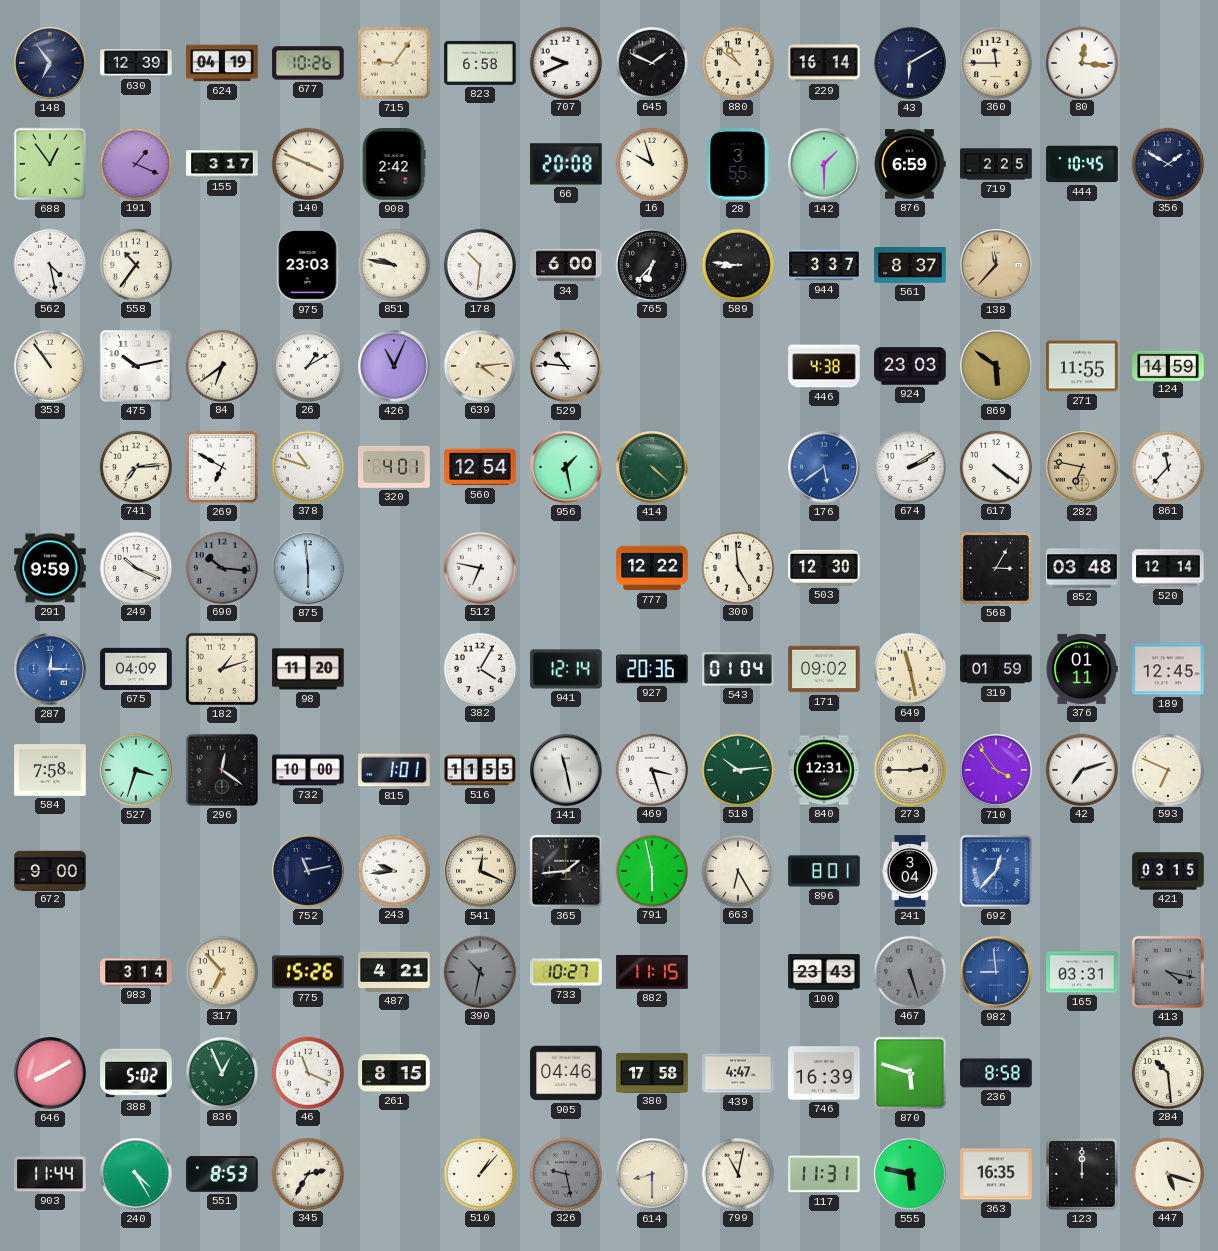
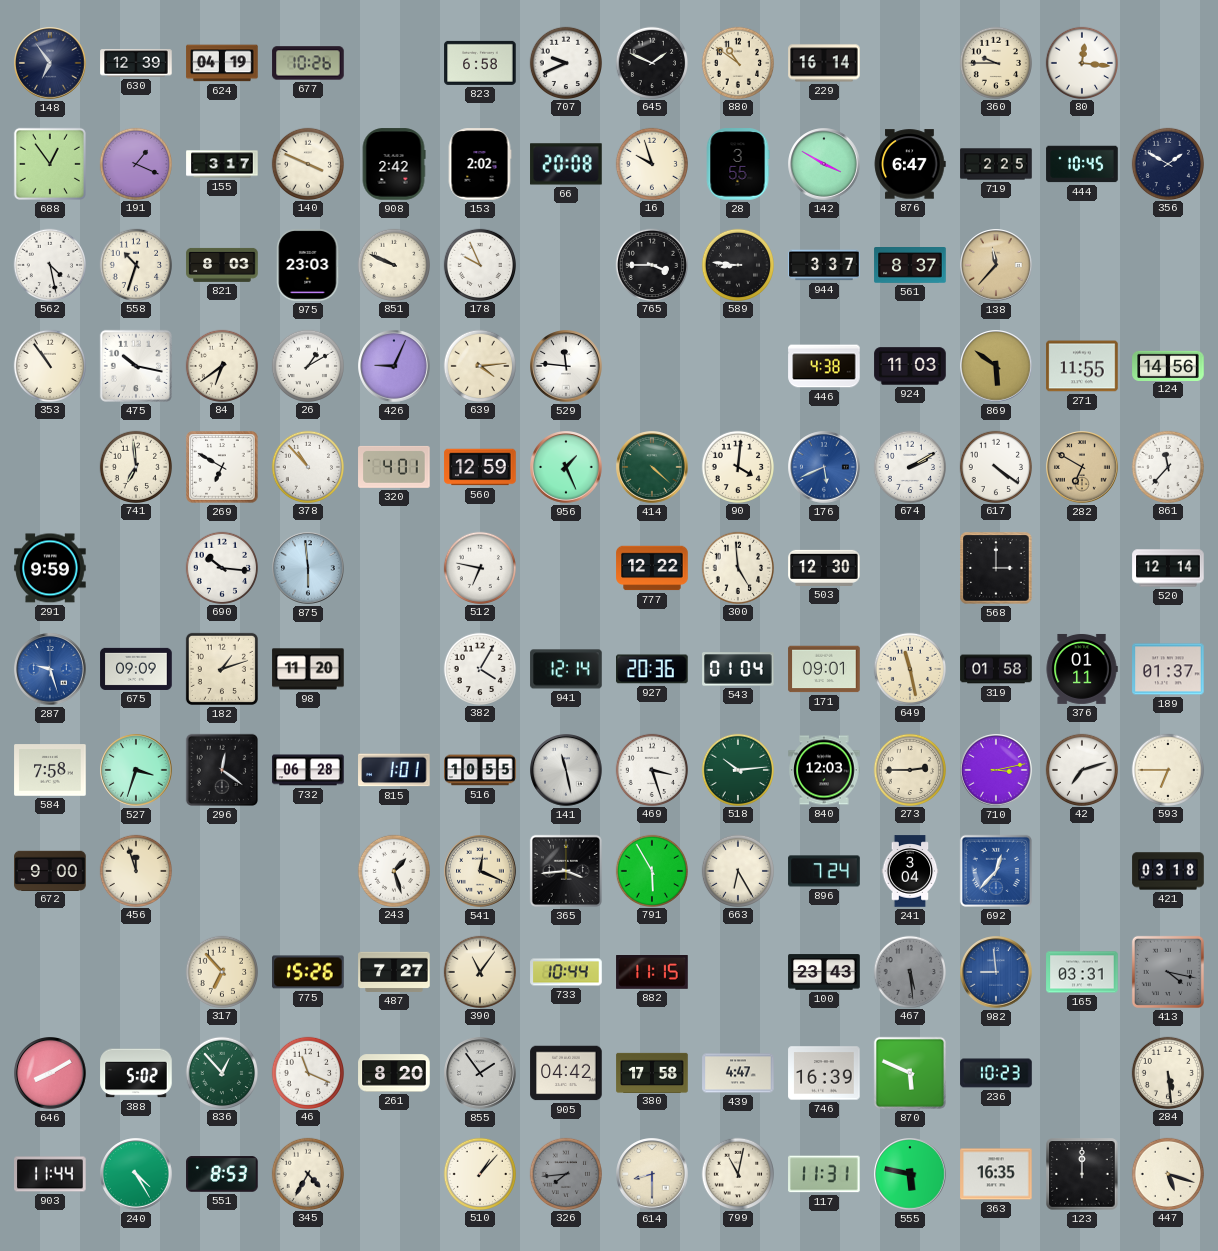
715: 9:06 -> none (394, 63)
43: 6:10 -> none (910, 63)
360: 11:45 -> 9:45 (995, 62)
153: none -> 2:02 (480, 164)
142: 1:30 -> 3:50 (824, 164)
876: 6:59 -> 6:47 (910, 164)
558: 10:36 -> 10:33 (135, 264)
821: none -> 8:03 (222, 265)
851: 9:47 -> 9:49 (393, 264)
178: 10:31 -> 9:56 (479, 264)
34: 6:00 -> none (566, 265)
765: 6:37 -> 3:45 (651, 264)
475: 10:13 -> 10:17 (136, 366)
426: 11:04 -> 9:04 (394, 366)
529: 10:46 -> 11:46 (566, 366)
924: 23:03 -> 11:03 (910, 366)
124: 14:59 -> 14:56 (1168, 365)
741: 7:14 -> 6:59 (135, 466)
378: 10:48 -> 10:53 (307, 466)
560: 12:54 -> 12:59 (480, 467)
956: 1:28 -> 1:26 (566, 467)
90: none -> 4:01 (737, 466)
176: 5:39 -> 5:41 (824, 467)
282: 6:47 -> 6:50 (1082, 467)
249: 10:19 -> none (135, 567)
690 dial: grey -> white (221, 567)
568: 3:05 -> 3:00 (996, 568)
852: 03:48 -> none (1082, 568)
287: 12:15 -> 9:27 (50, 669)
675: 04:09 -> 09:09 (136, 669)
171: 09:02 -> 09:01 (824, 669)
319: 01:59 -> 01:58 (996, 669)
189: 12:45 -> 01:37 (1168, 669)
732: 10:00 -> 06:28 (308, 770)
516: 11:55 -> 10:55 (480, 770)
840: 12:31 -> 12:03 (824, 770)
710: 3:54 -> 3:13 (996, 770)
593: 6:49 -> 6:45 (1167, 769)
456: none -> 11:57 (135, 870)
752: 11:13 -> none (308, 871)
243: 9:44 -> 1:27 (393, 870)
365: 1:44 -> 3:44 (566, 871)
791: 5:58 -> 5:55 (651, 870)
896: 8:01 -> 7:24 (824, 871)
421: 03:15 -> 03:18 (1168, 871)
983: 3:14 -> none (136, 972)
487: 4:21 -> 7:27 (394, 972)
390: 10:32 -> 11:06 (479, 971)
390 dial: grey -> cream (479, 971)
733: 10:27 -> 10:44 (566, 972)
467: 5:27 -> 5:29 (909, 971)
836: 12:56 -> 12:53 (221, 1072)
261: 8:15 -> 8:20 (394, 1073)
855: none -> 1:54 (480, 1073)
905: 04:46 -> 04:42 (566, 1073)
870: 5:48 -> 5:49 (910, 1073)
236: 8:58 -> 10:23 (996, 1073)
284: 10:29 -> 5:29 (1167, 1072)
345: 2:35 -> 4:35 (307, 1173)
326: 9:28 -> 7:44 (565, 1173)
